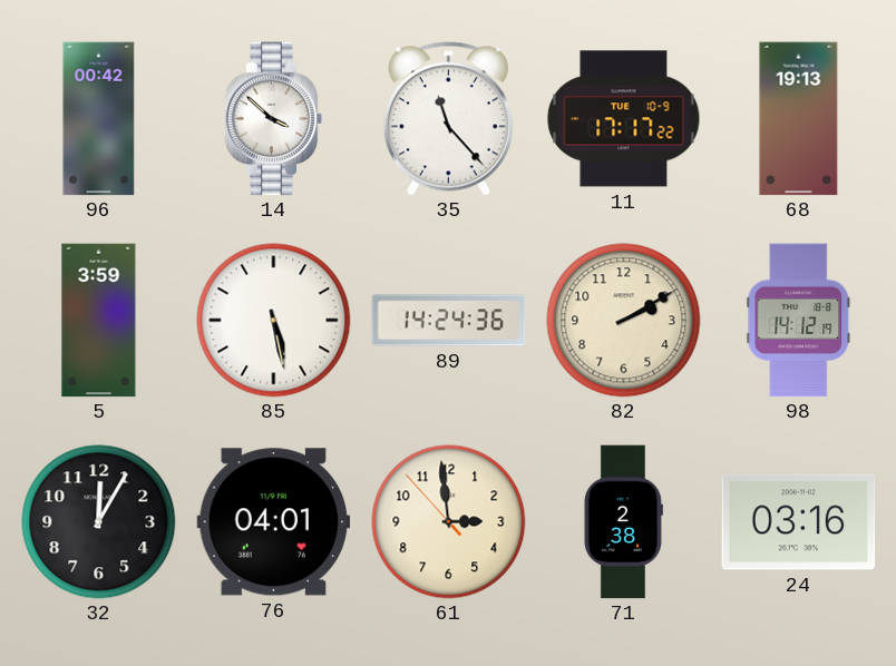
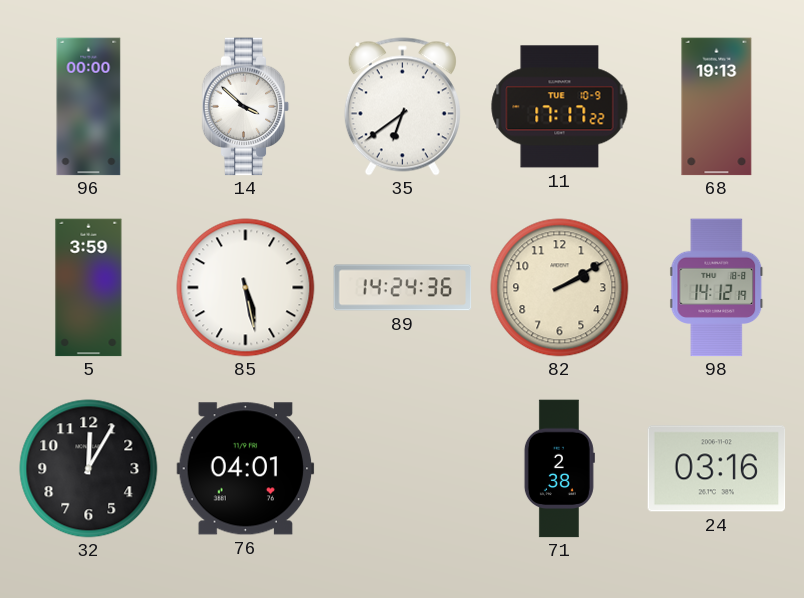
96: 00:42 -> 00:00 (89, 107)
35: 11:23 -> 6:39 (402, 107)
61: 2:58 -> none (449, 522)
